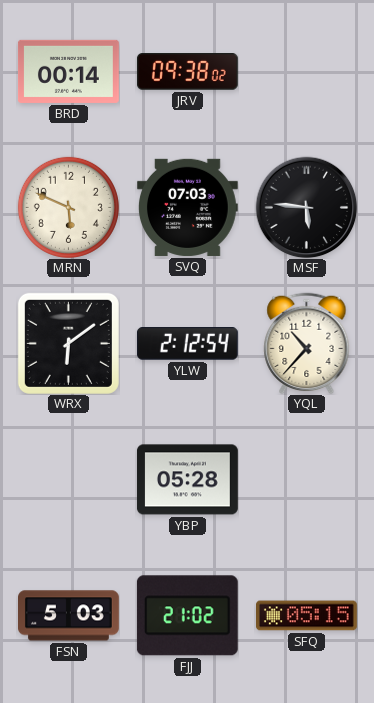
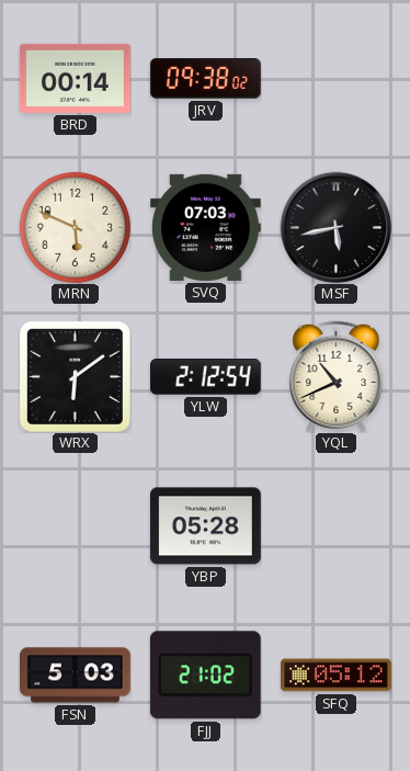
MSF: 5:46 -> 5:43 (335, 227)
YQL: 10:37 -> 10:41 (337, 376)
SFQ: 05:15 -> 05:12 (337, 676)
